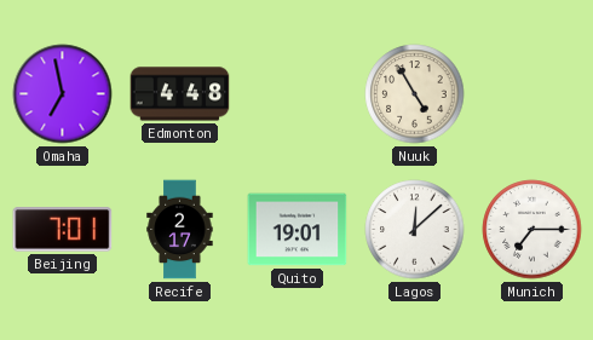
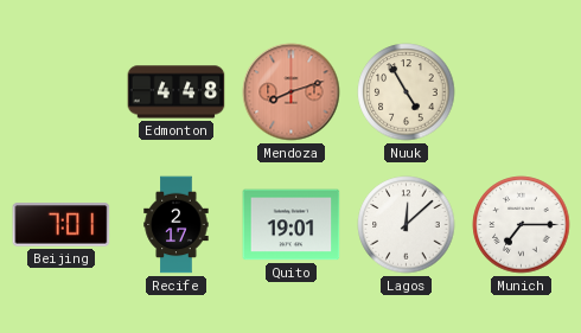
Omaha: 6:58 -> none (63, 94)
Mendoza: none -> 8:12 (292, 92)
